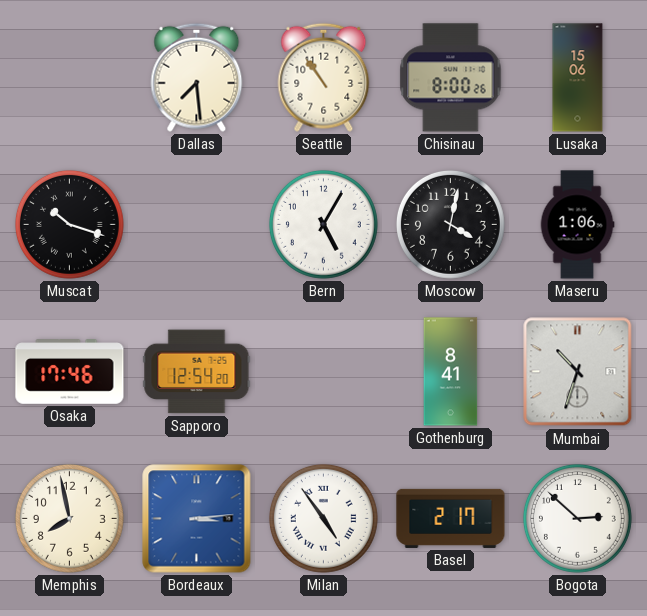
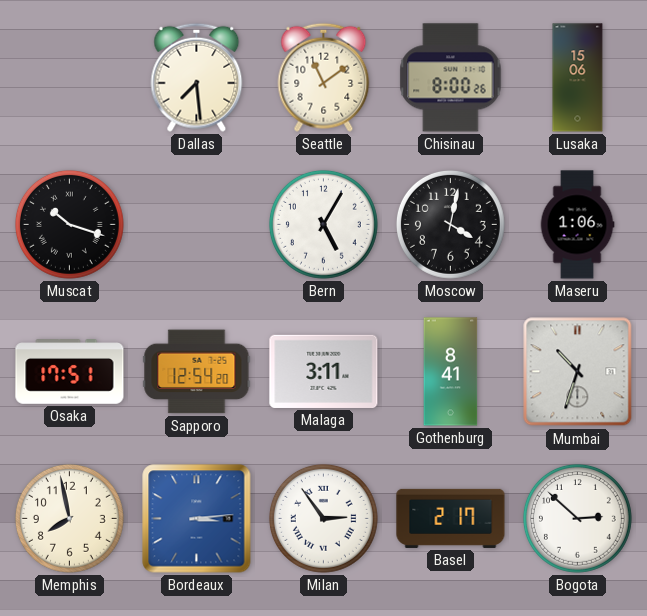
Seattle: 10:54 -> 11:09 (324, 77)
Osaka: 17:46 -> 17:51 (70, 372)
Malaga: none -> 3:11 (324, 371)
Milan: 4:54 -> 2:54 (323, 518)
